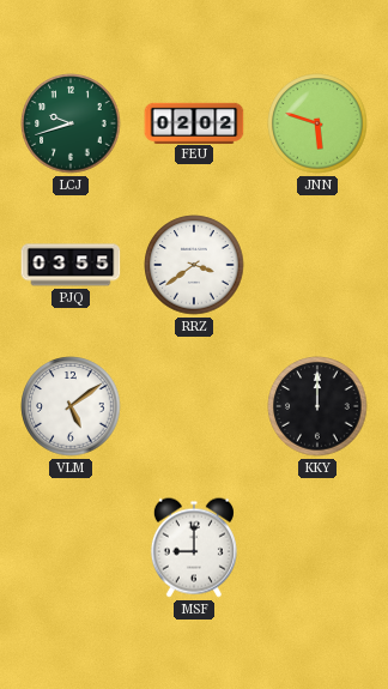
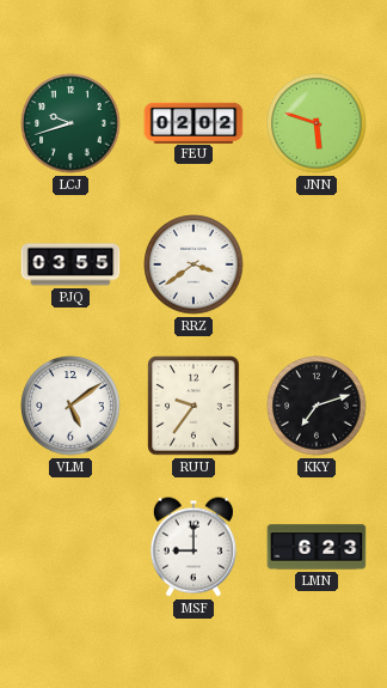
RUU: none -> 9:36 (193, 406)
KKY: 12:00 -> 7:12 (317, 406)
LMN: none -> 6:23 (317, 547)
